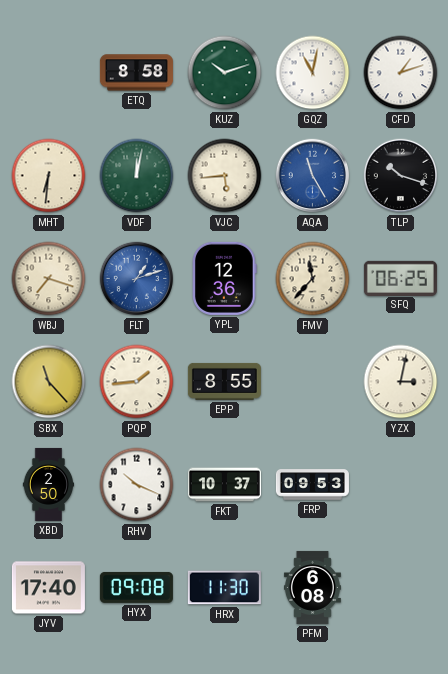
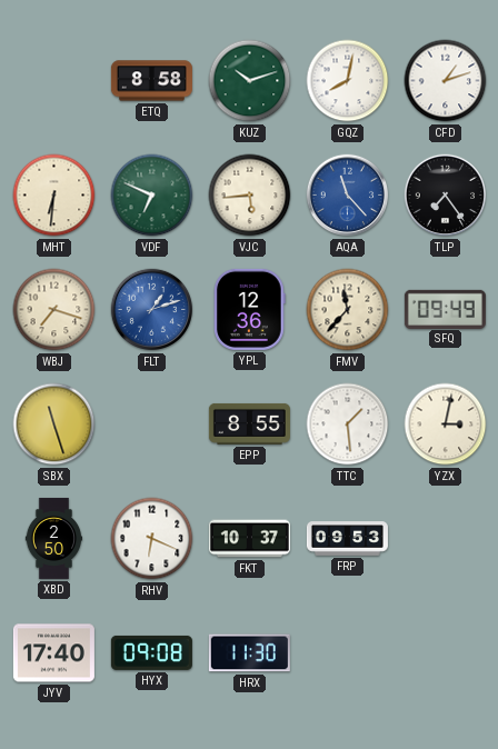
GQZ: 11:02 -> 8:02 (348, 81)
VDF: 12:02 -> 6:49 (152, 196)
AQA: 11:25 -> 11:23 (348, 196)
TLP: 10:18 -> 7:24 (446, 196)
SFQ: 06:25 -> 09:49 (445, 309)
SBX: 11:23 -> 11:27 (54, 425)
PQP: 1:44 -> none (137, 382)
TTC: none -> 1:29 (348, 425)
RHV: 10:19 -> 6:19 (152, 539)
PFM: 6:08 -> none (312, 587)
